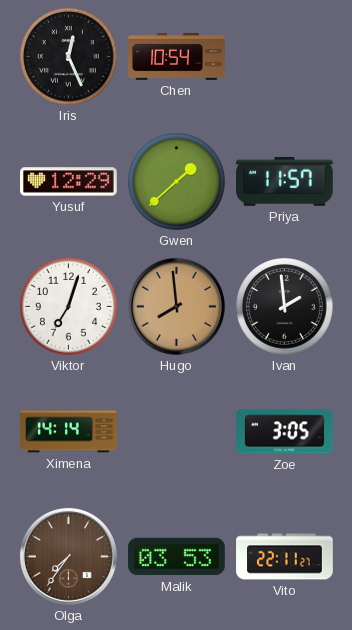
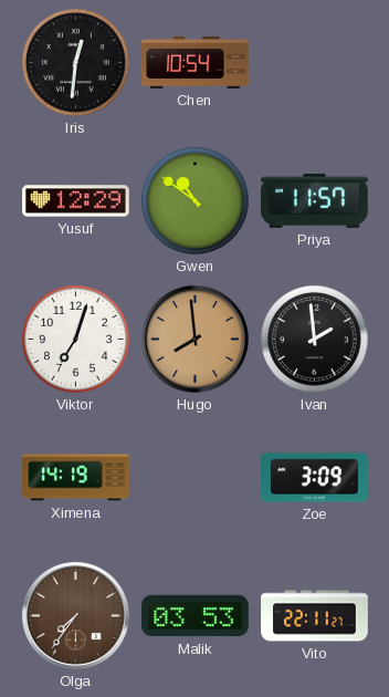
Iris: 12:26 -> 12:31 (76, 63)
Gwen: 1:38 -> 10:51 (196, 201)
Ximena: 14:14 -> 14:19 (76, 478)
Zoe: 3:05 -> 3:09 (315, 478)
